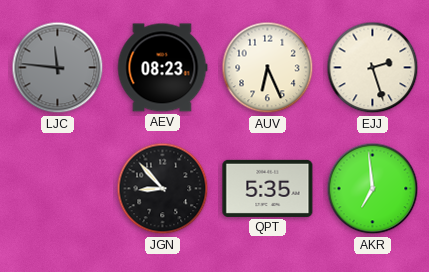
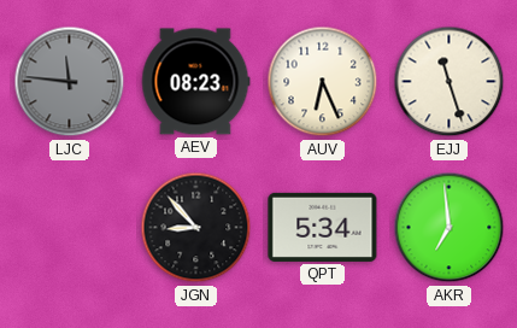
EJJ: 2:27 -> 11:27 (450, 82)
QPT: 5:35 -> 5:34 (323, 227)
